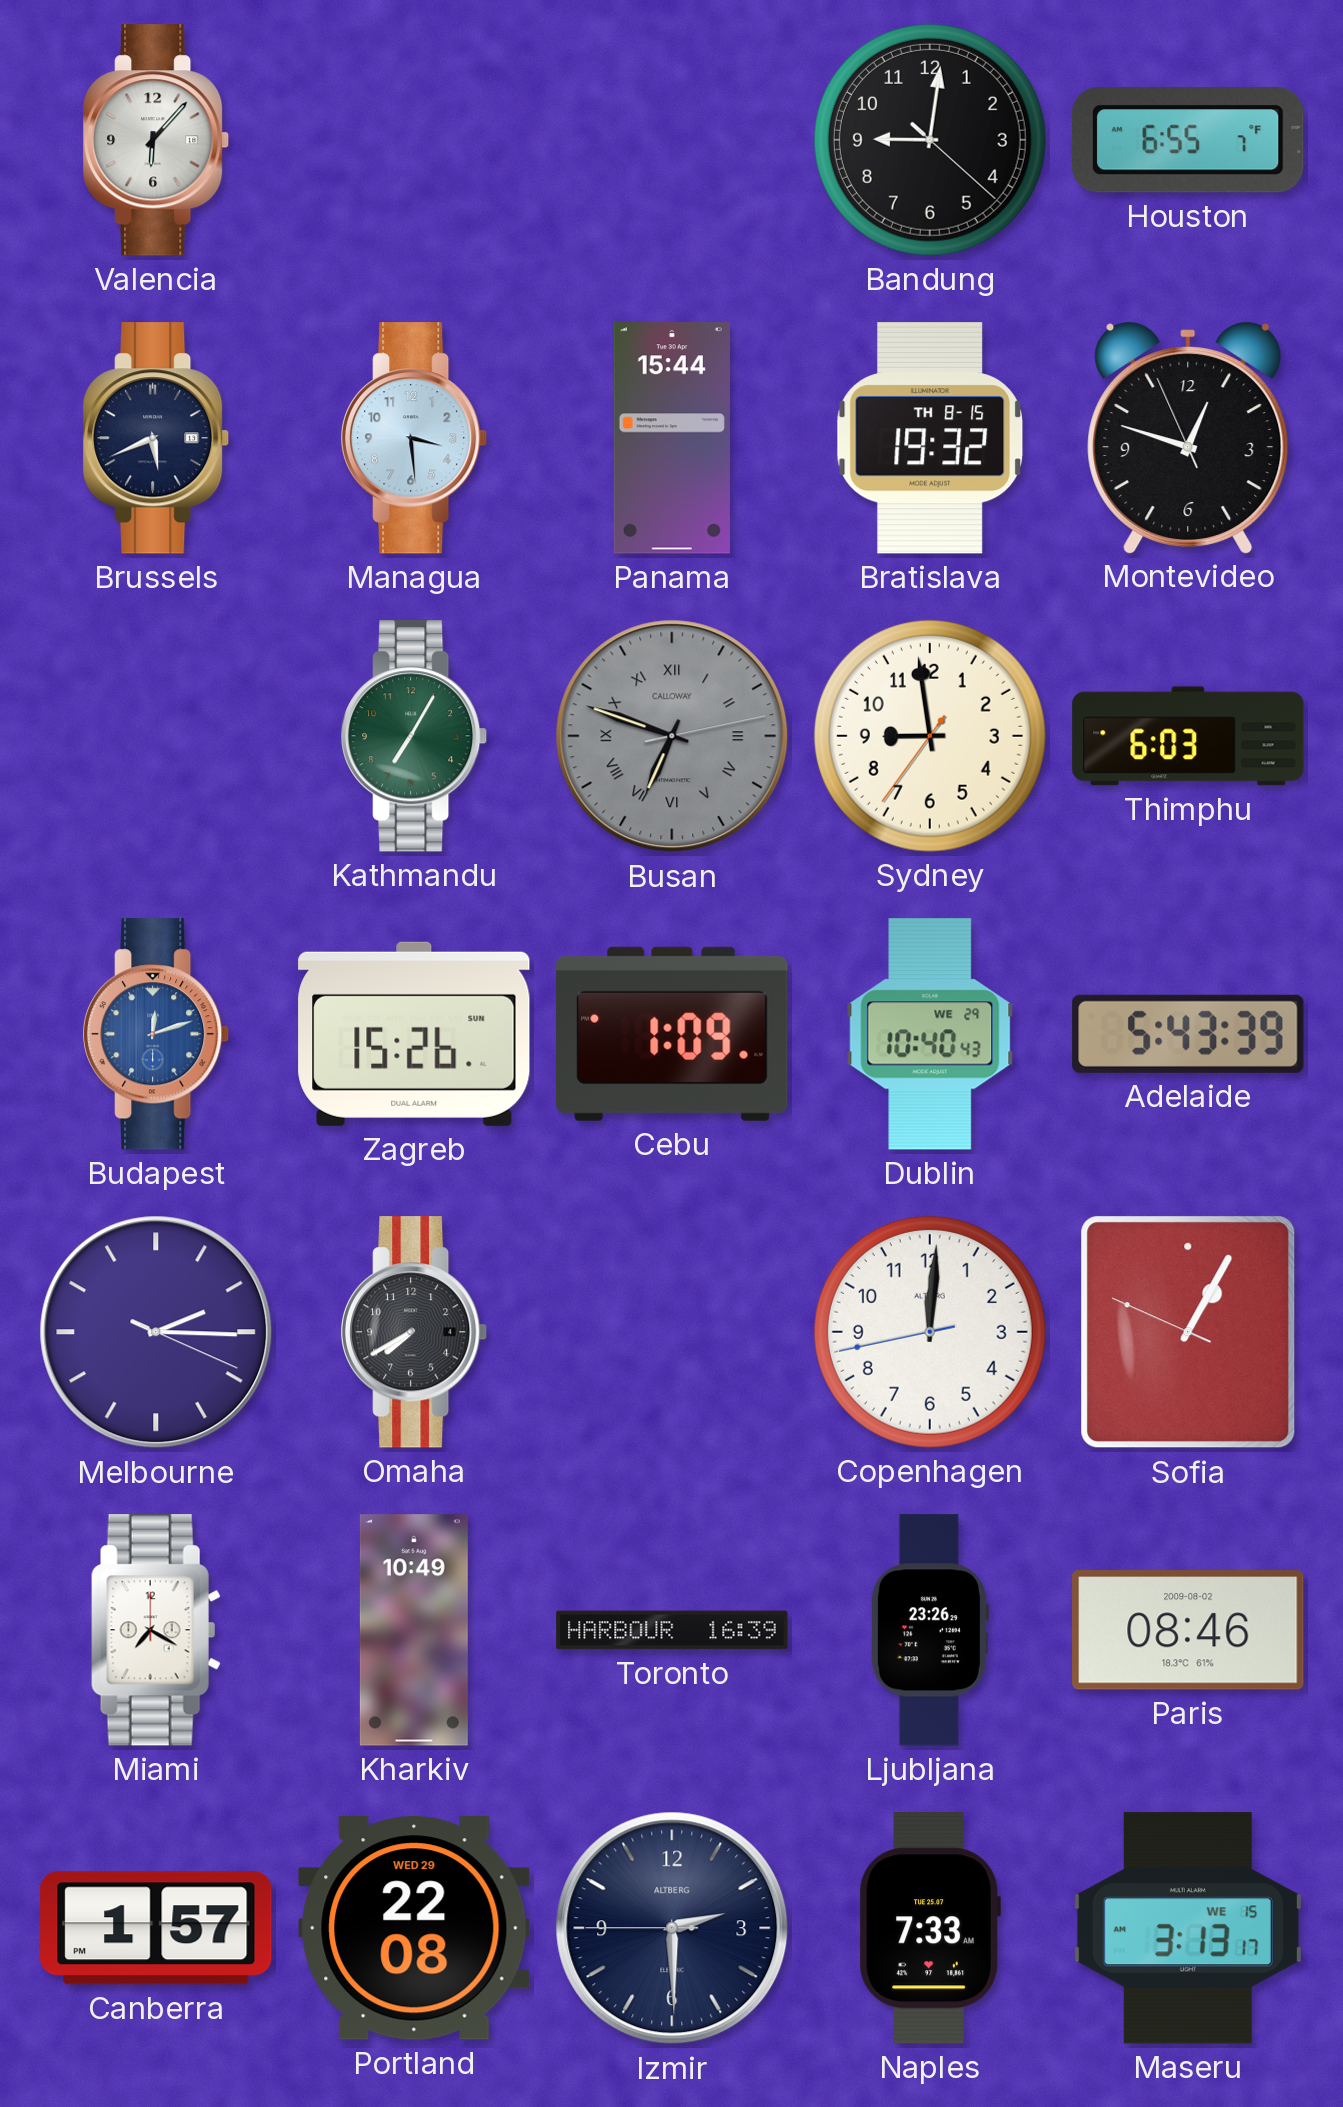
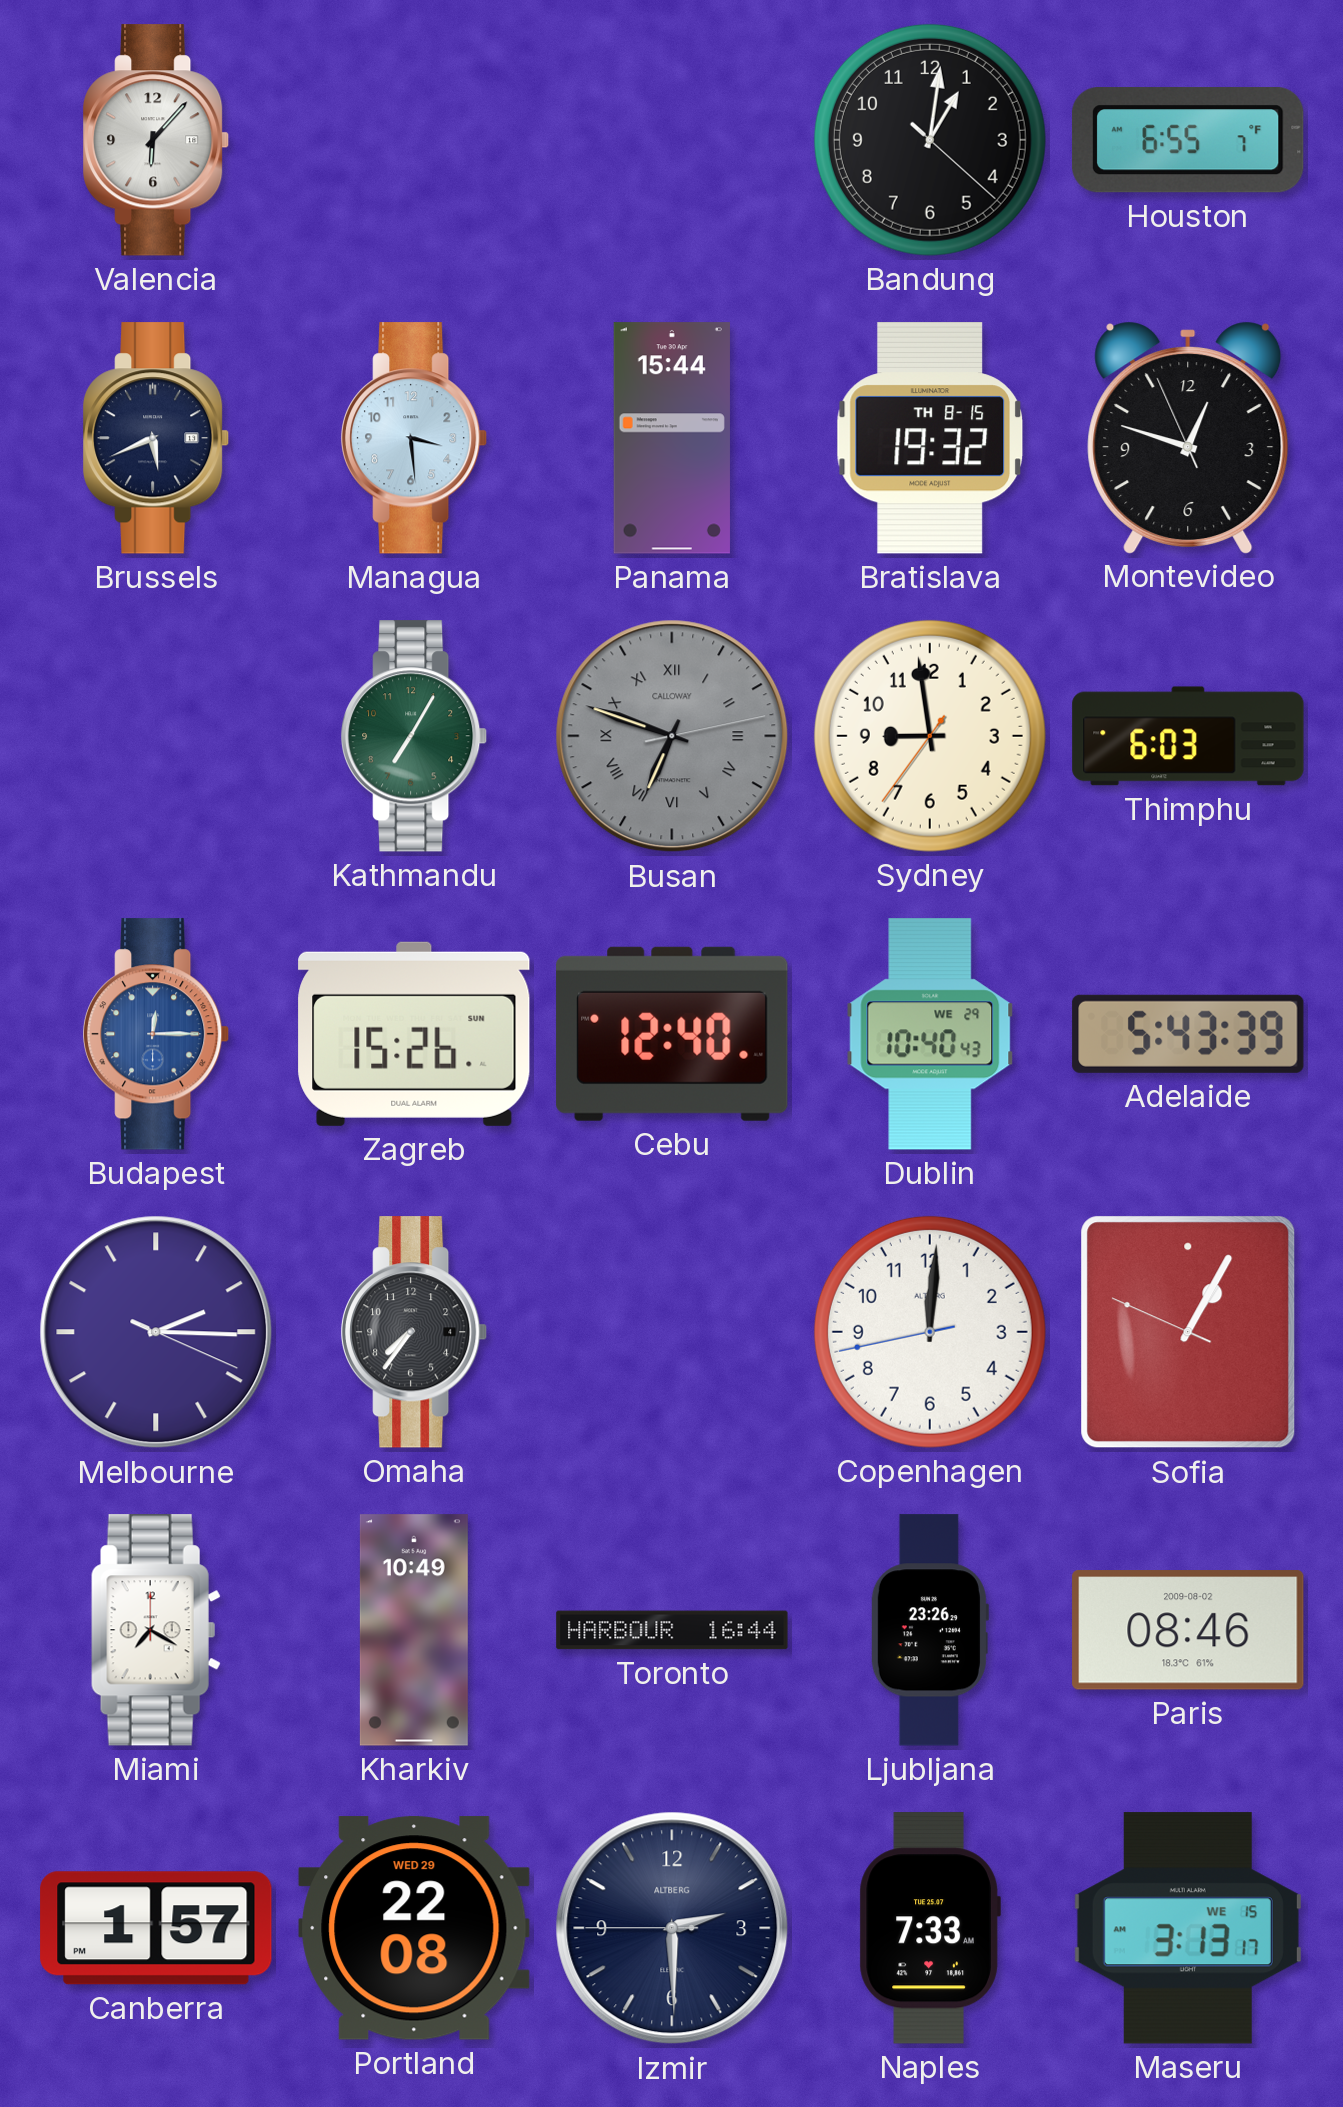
Bandung: 9:01 -> 1:01 (930, 140)
Budapest: 12:12 -> 12:15 (157, 1034)
Cebu: 1:09 -> 12:40 (672, 1034)
Omaha: 7:40 -> 7:36 (415, 1332)
Toronto: 16:39 -> 16:44 (672, 1630)
